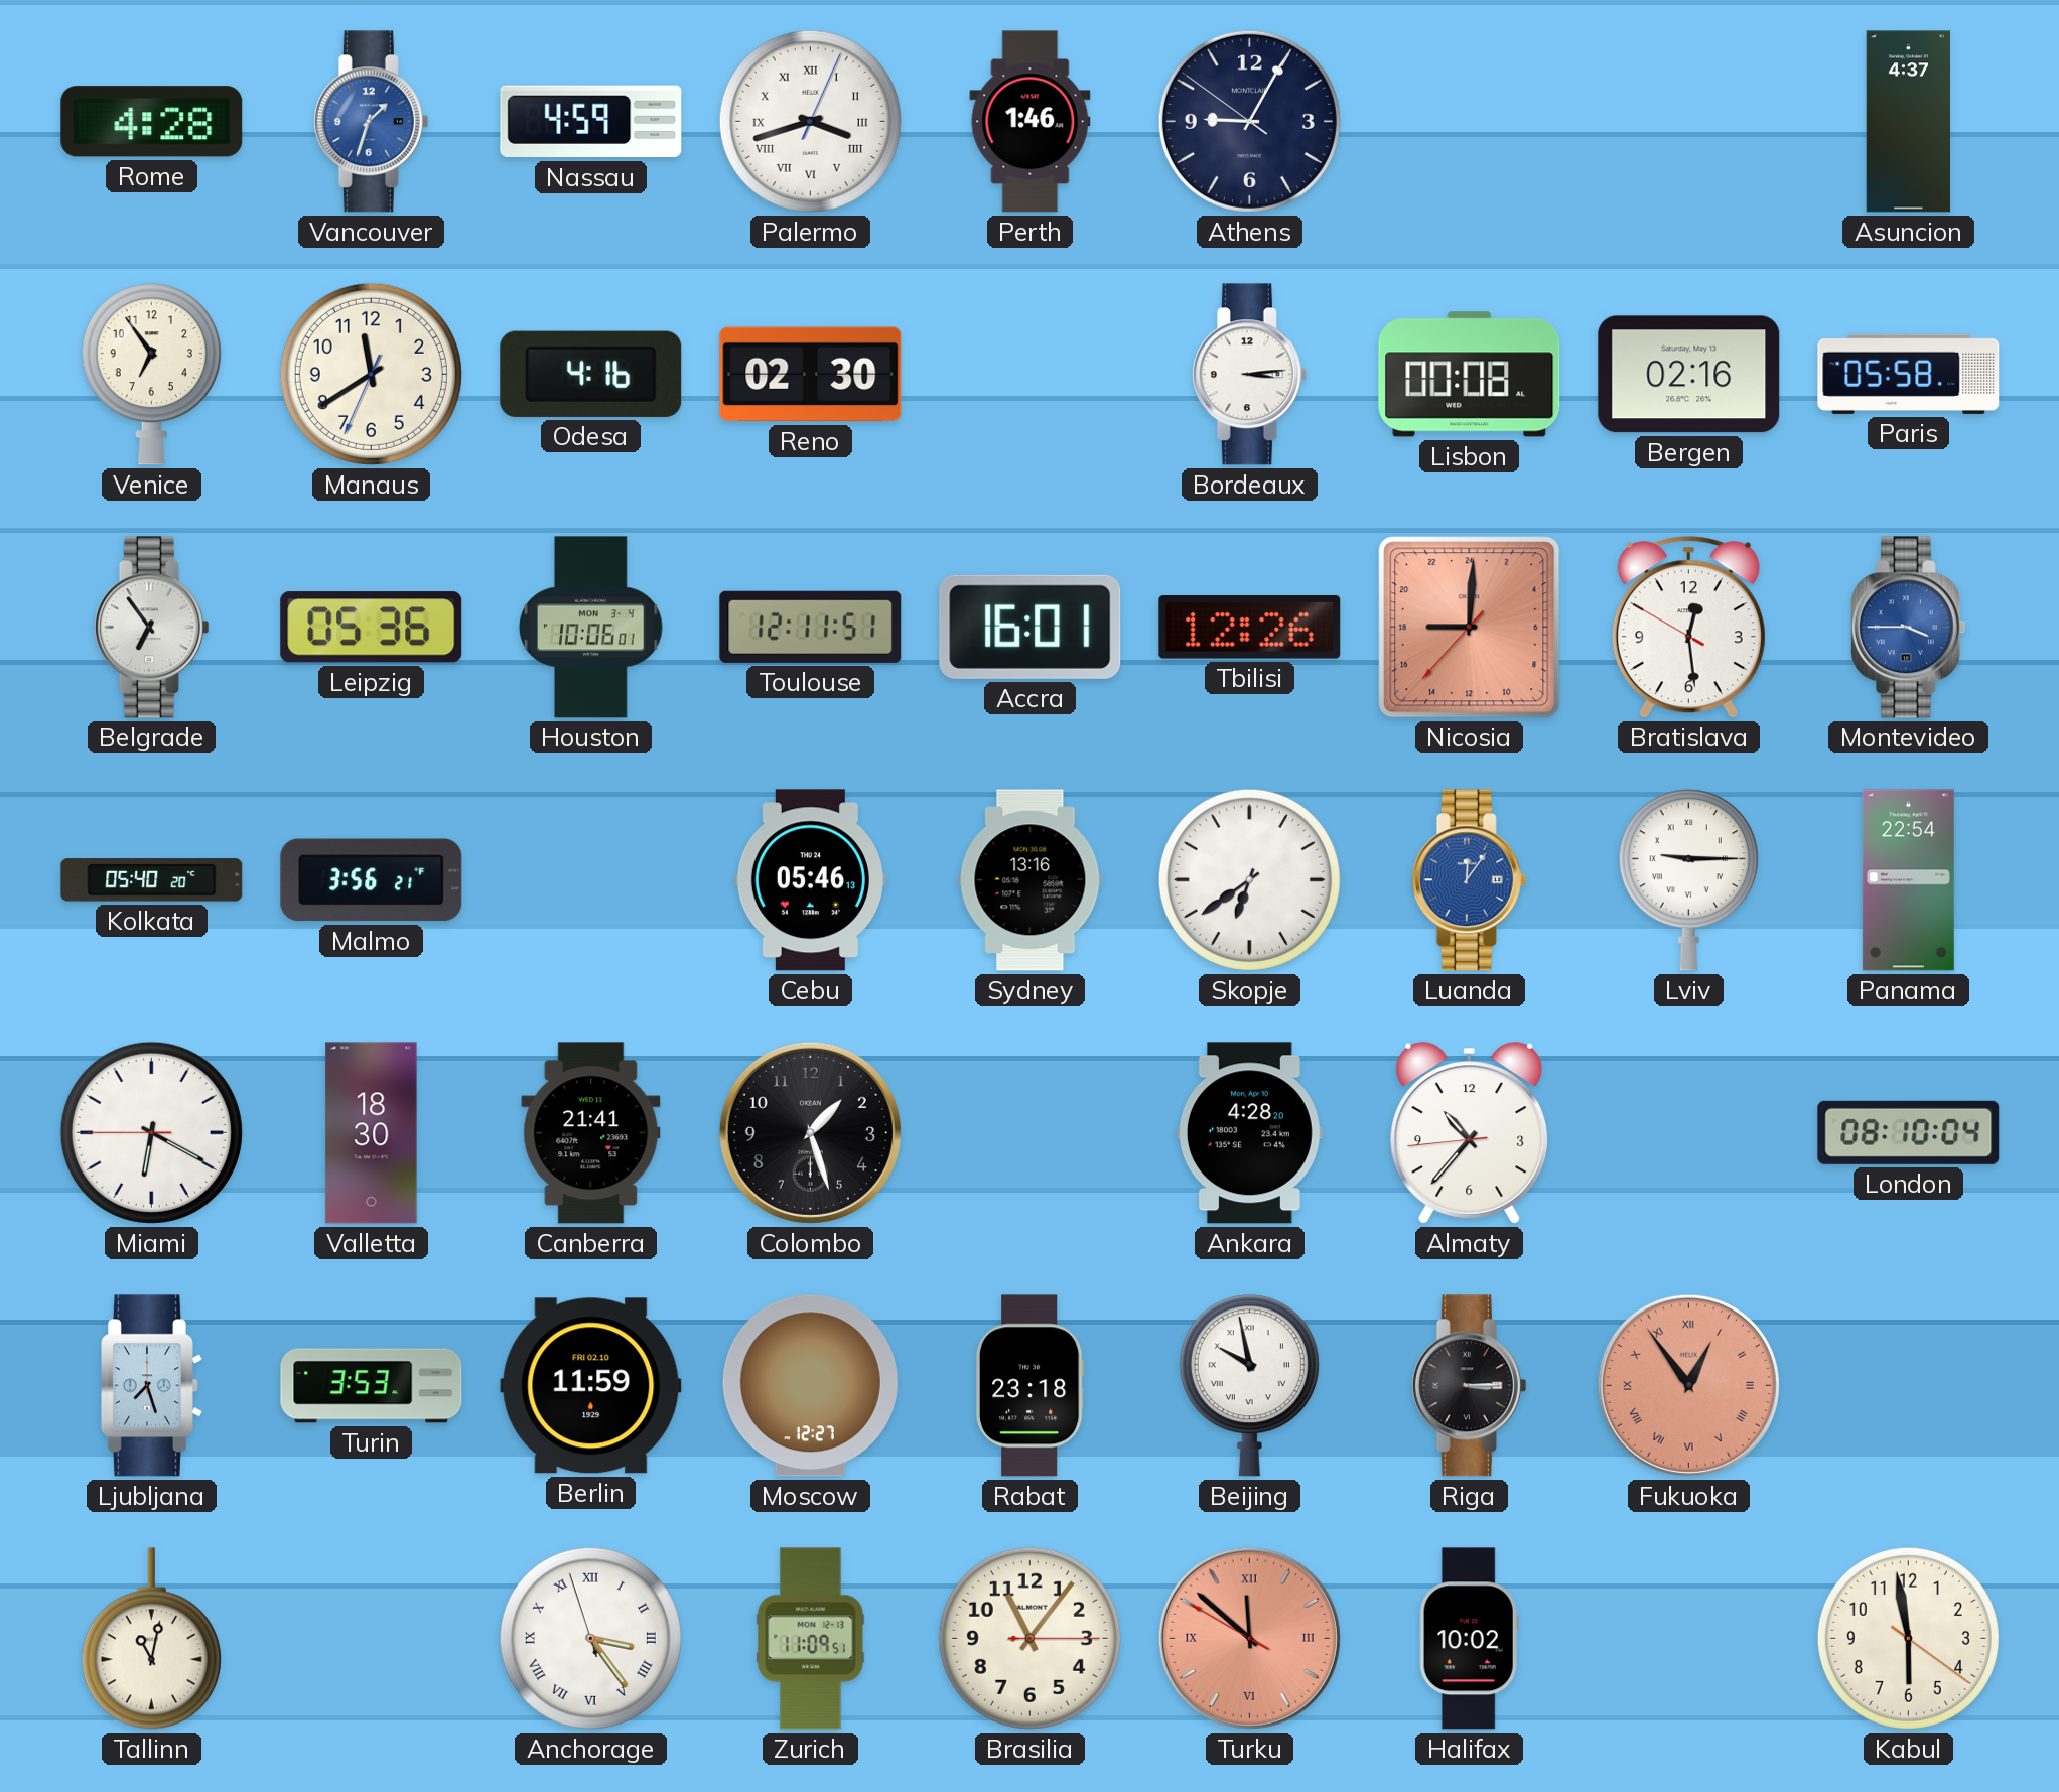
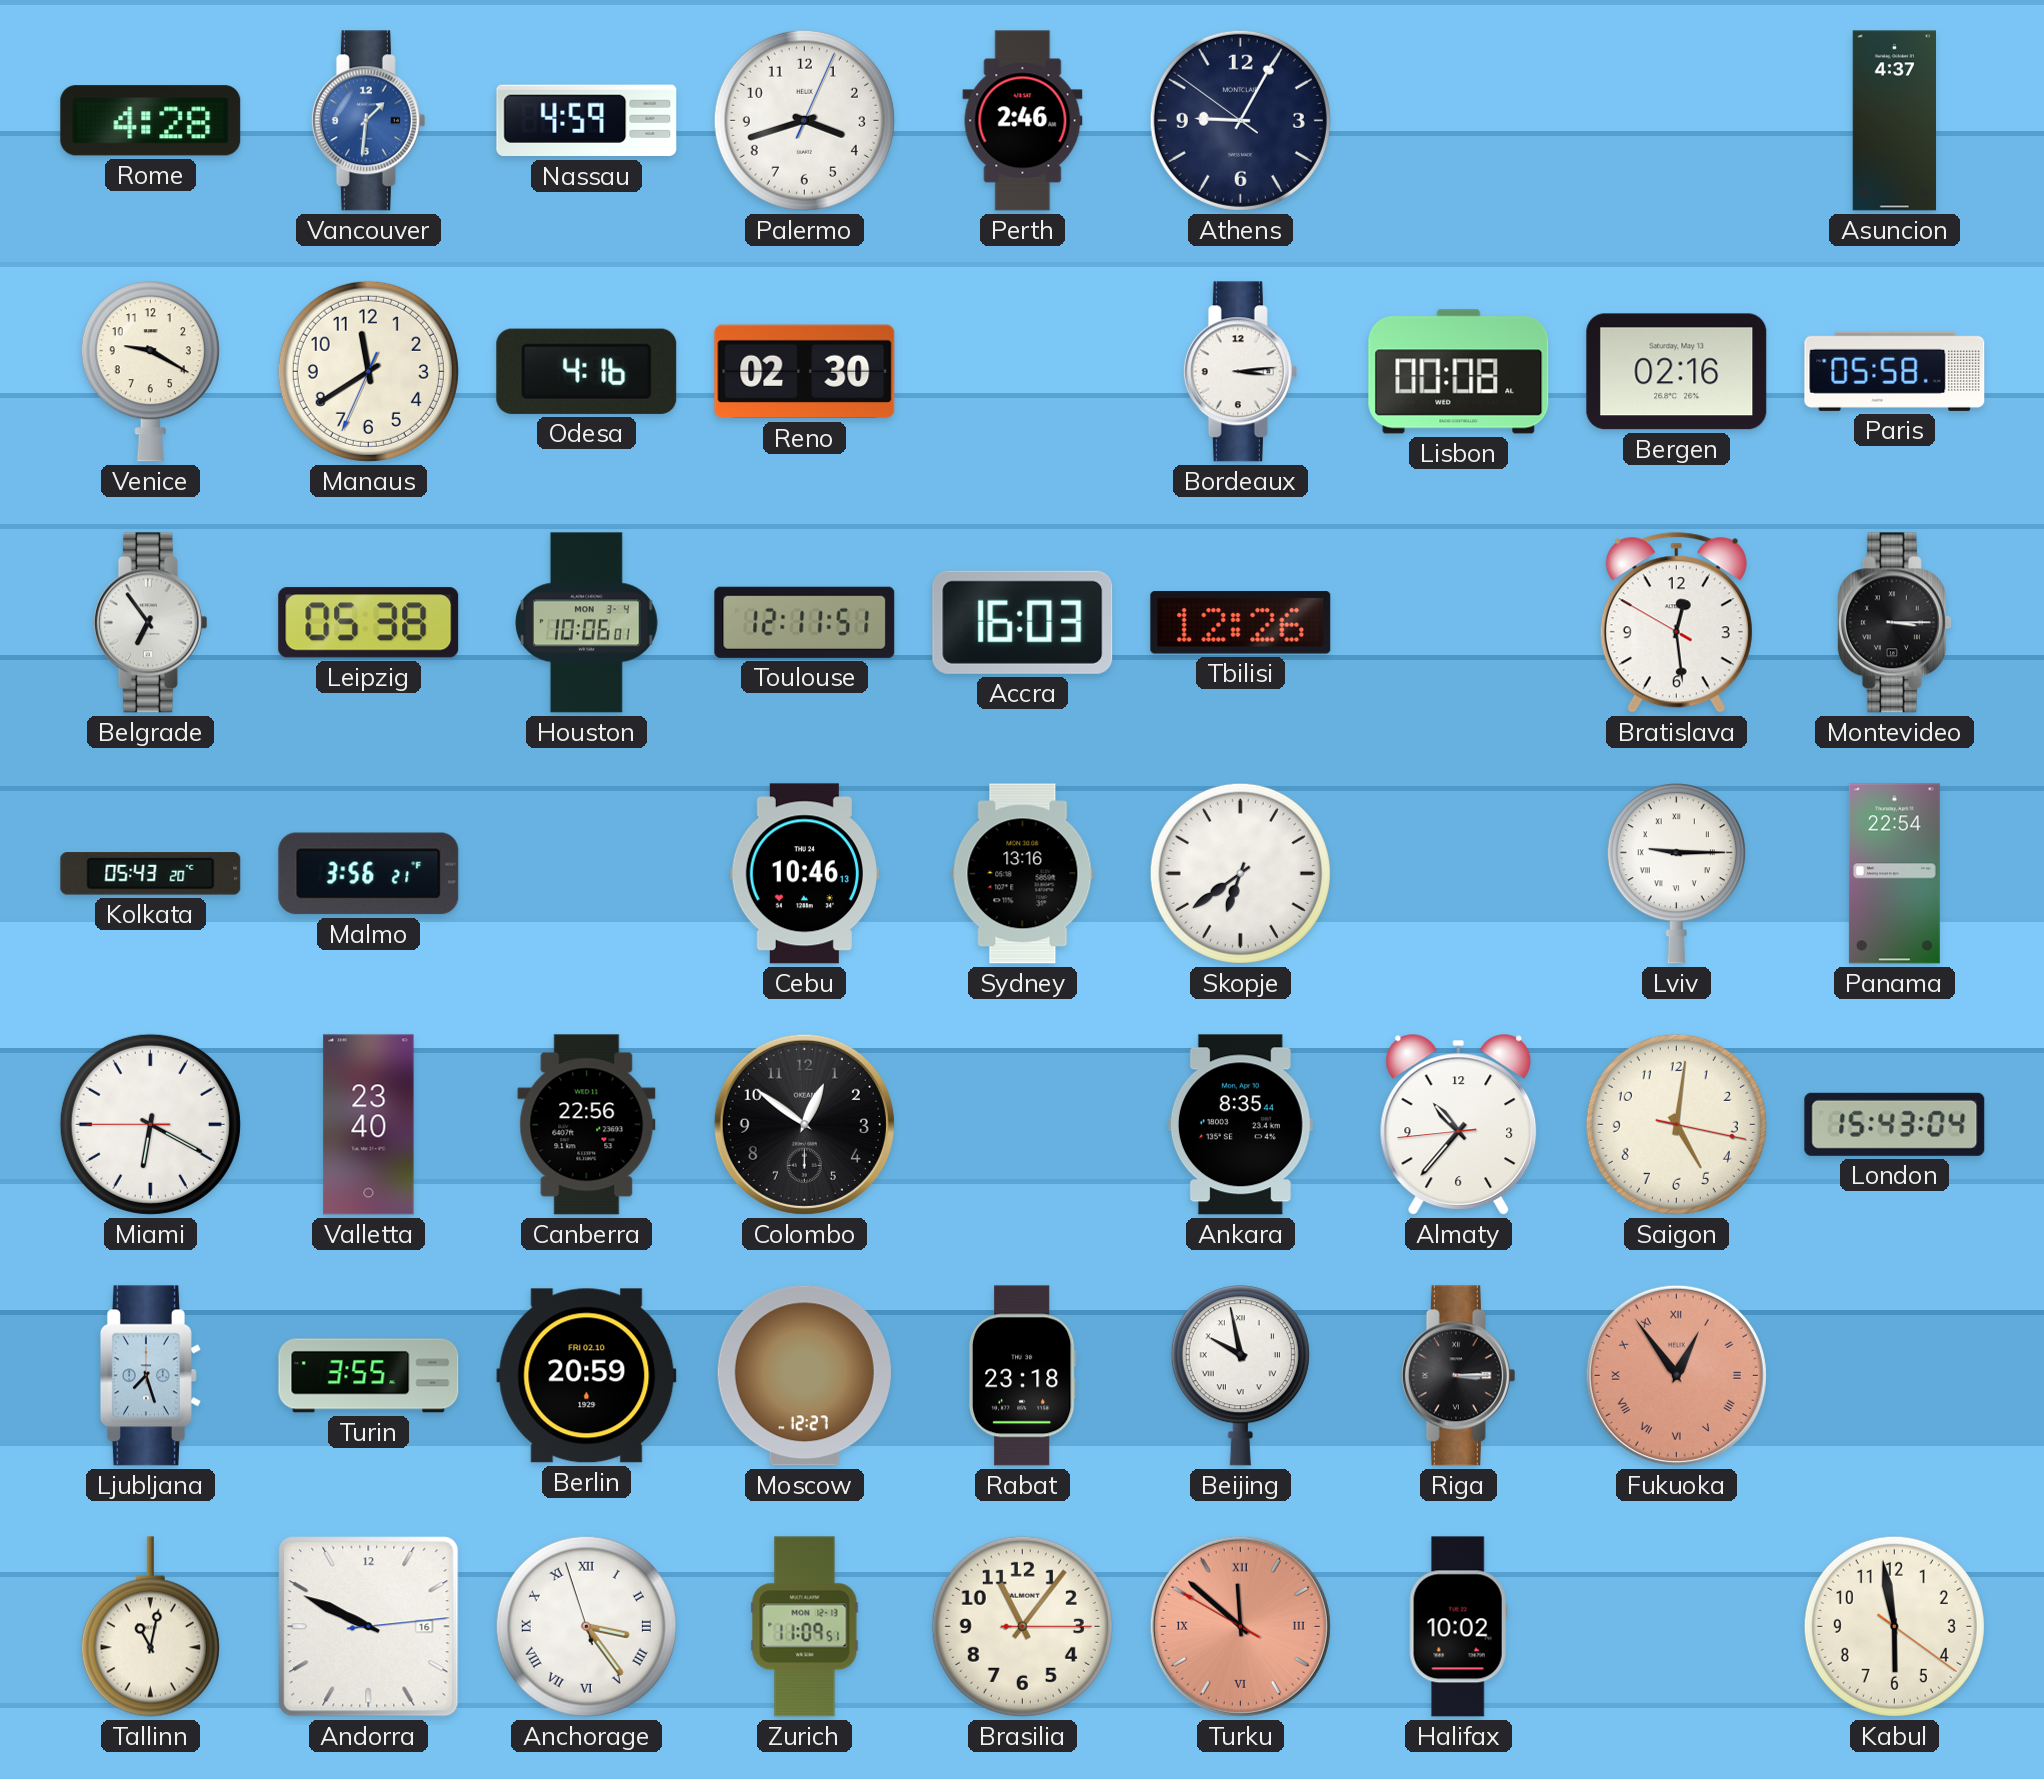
Vancouver: 1:33 -> 1:31 (368, 121)
Palermo numerals: Roman -> Arabic (804, 120)
Perth: 1:46 -> 2:46 (1023, 121)
Venice: 6:54 -> 9:20 (150, 372)
Leipzig: 05:36 -> 05:38 (369, 623)
Accra: 16:01 -> 16:03 (1023, 622)
Nicosia: 18:00 -> none (1470, 628)
Montevideo: 3:45 -> 3:15 (1894, 623)
Montevideo dial: blue -> black (1894, 623)
Kolkata: 05:40 -> 05:43 (151, 874)
Cebu: 05:46 -> 10:46 (804, 874)
Luanda: 12:06 -> none (1469, 880)
Valletta: 18:30 -> 23:40 (369, 1125)
Canberra: 21:41 -> 22:56 (587, 1125)
Colombo: 1:27 -> 12:51 (804, 1124)
Ankara: 4:28 -> 8:35 (1240, 1125)
Saigon: none -> 5:01 (1676, 1124)
London: 08:10 -> 15:43 (1895, 1124)
Turin: 3:53 -> 3:55 (369, 1376)
Berlin: 11:59 -> 20:59 (587, 1376)
Andorra: none -> 9:49 (369, 1627)
